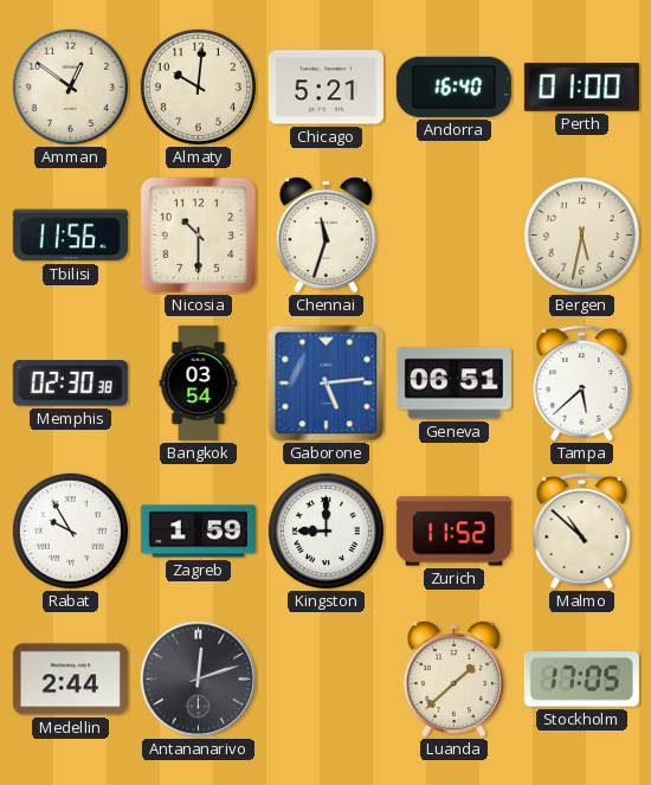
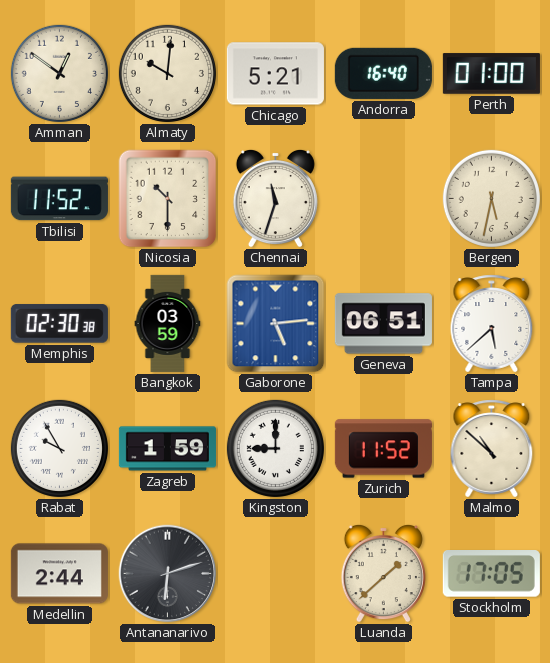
Tbilisi: 11:56 -> 11:52 (59, 199)
Bangkok: 03:54 -> 03:59 (168, 323)
Antananarivo: 12:12 -> 6:12 (168, 574)
